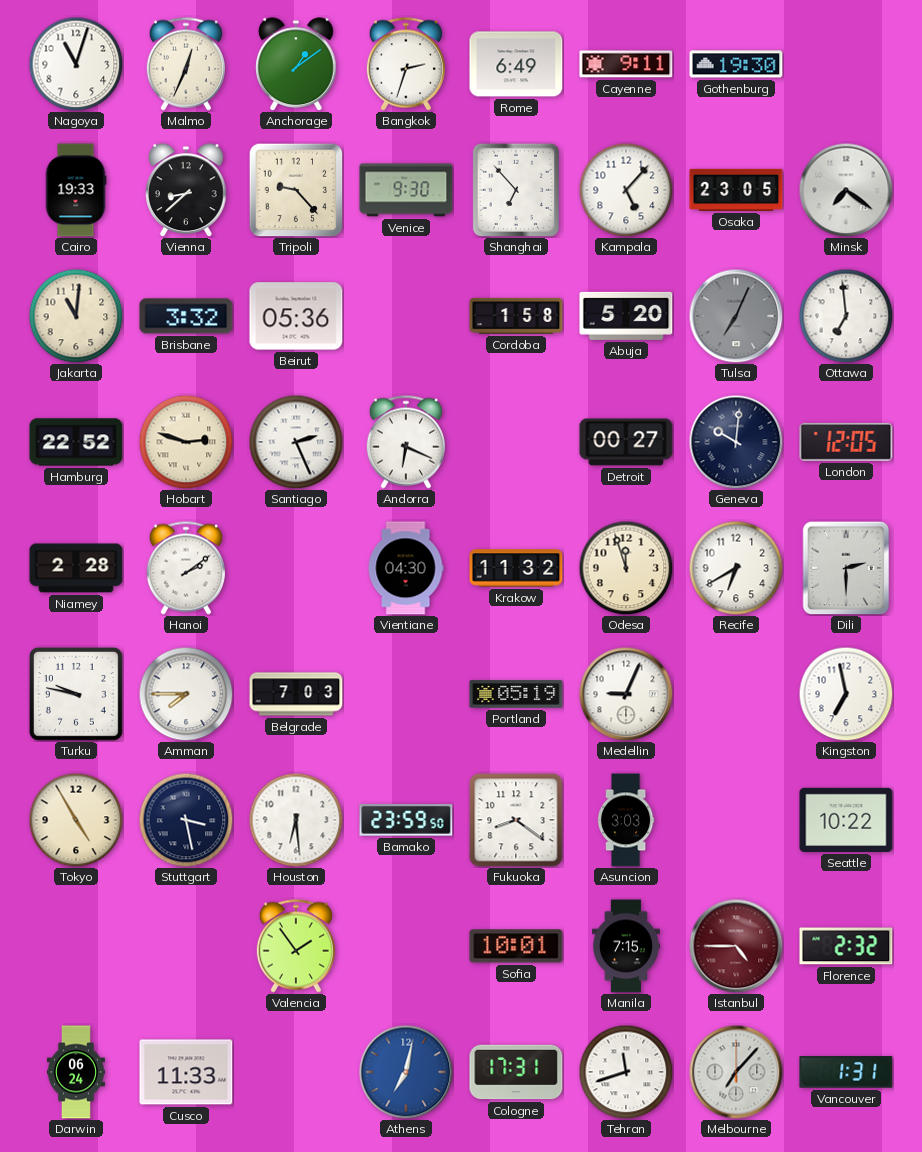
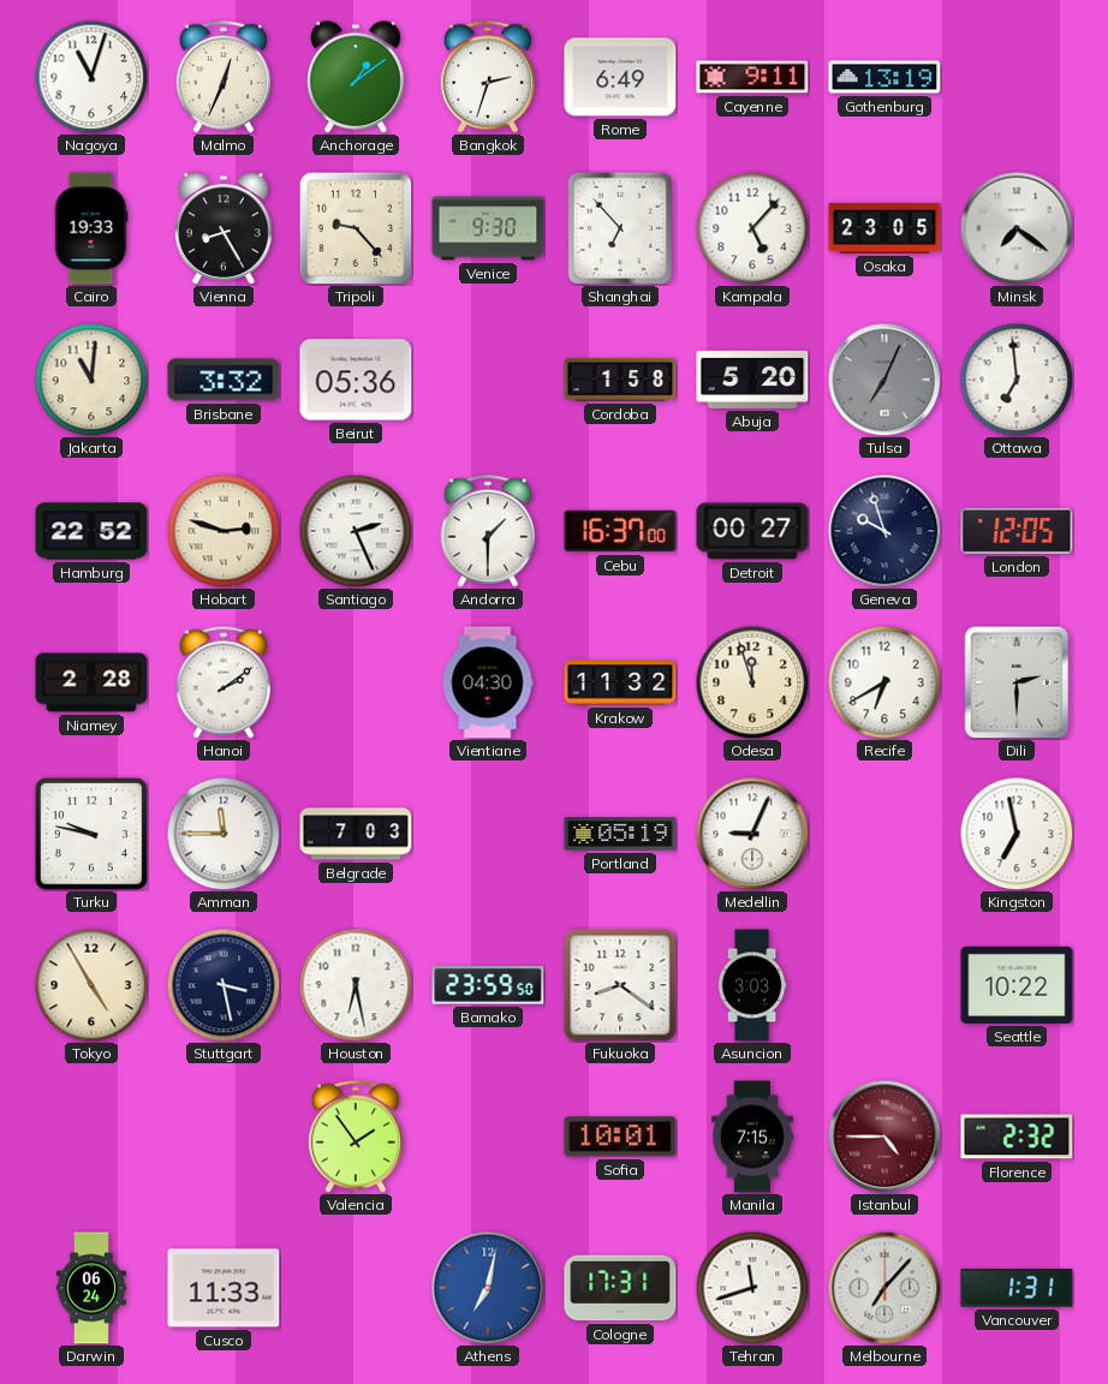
Gothenburg: 19:30 -> 13:19 (884, 77)
Vienna: 8:38 -> 8:25 (224, 228)
Andorra: 6:19 -> 1:30 (488, 531)
Cebu: none -> 16:37 (620, 531)
Geneva: 10:01 -> 9:57 (884, 531)
Amman: 7:45 -> 11:45 (224, 834)
Houston: 6:29 -> 6:28 (356, 985)
